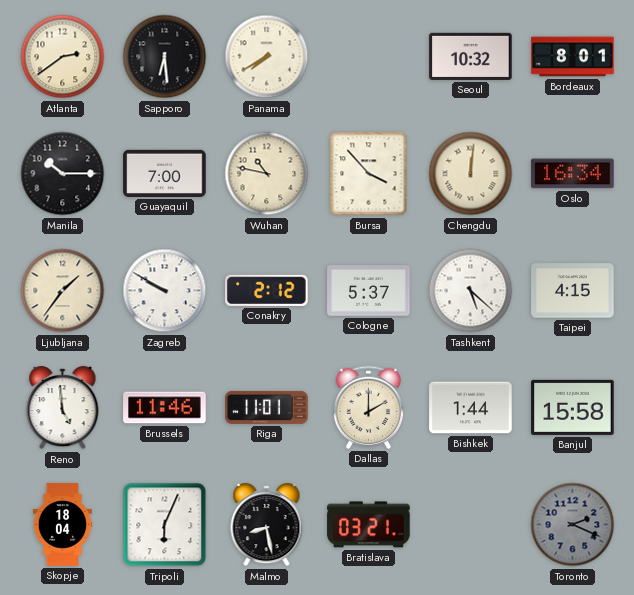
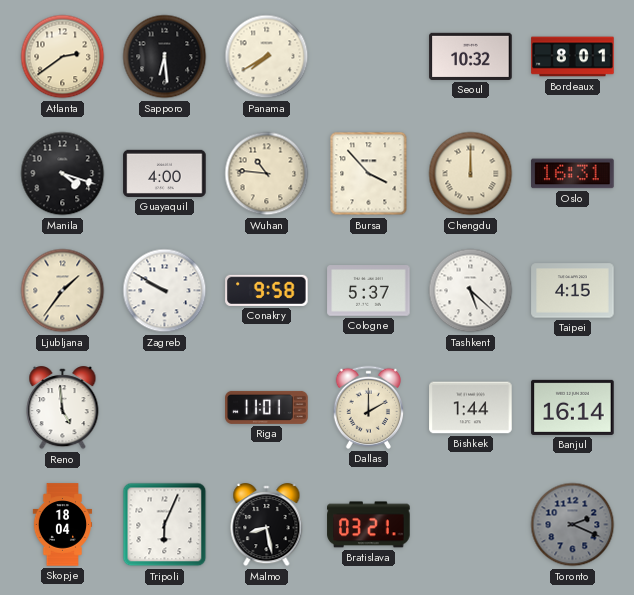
Manila: 10:15 -> 4:18 (63, 174)
Guayaquil: 7:00 -> 4:00 (165, 173)
Wuhan: 10:47 -> 10:46 (267, 174)
Chengdu: 12:01 -> 12:00 (471, 174)
Oslo: 16:34 -> 16:31 (573, 174)
Conakry: 2:12 -> 9:58 (267, 290)
Brussels: 11:46 -> none (165, 408)
Banjul: 15:58 -> 16:14 (573, 407)
